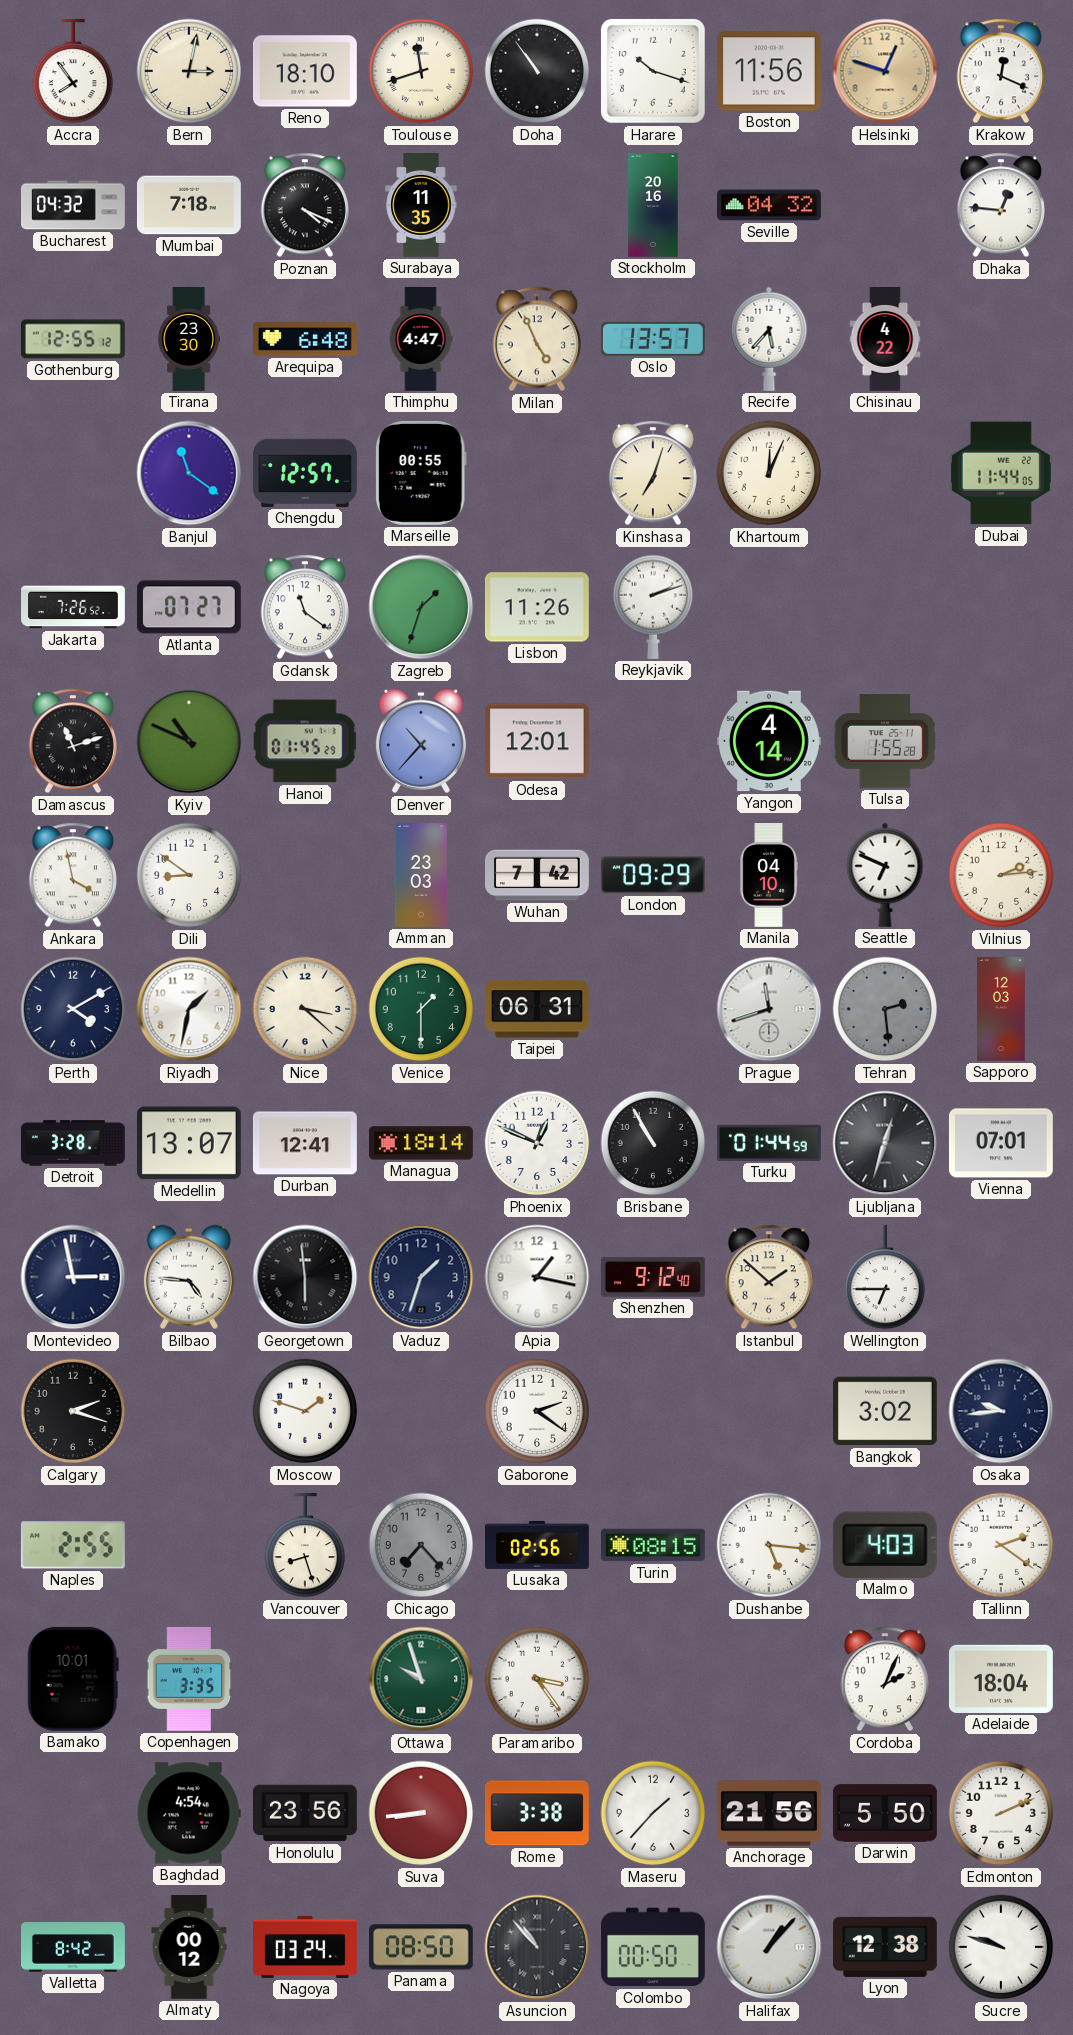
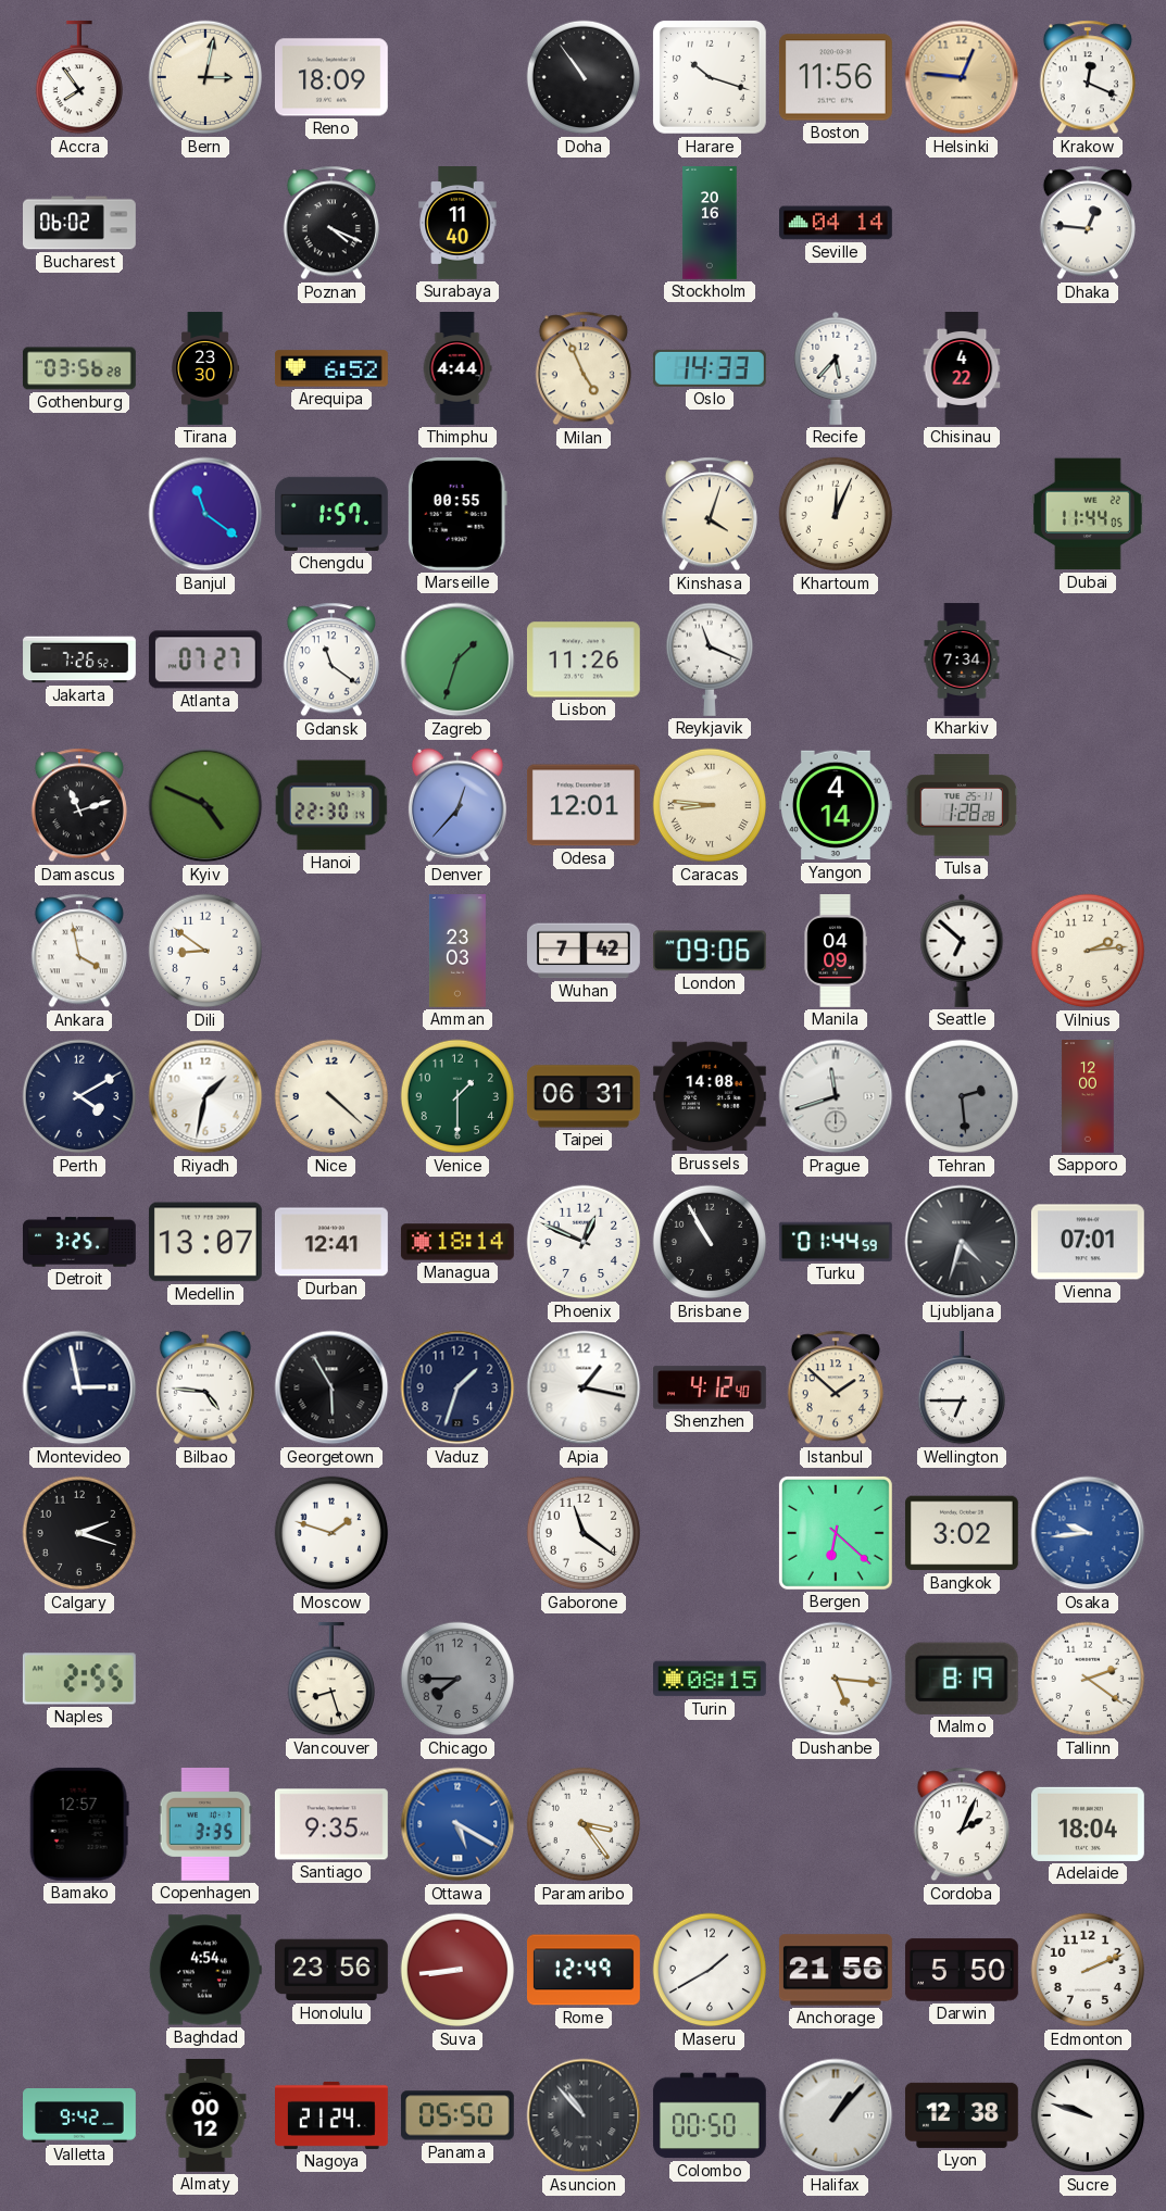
Reno: 18:10 -> 18:09 (331, 77)
Toulouse: 11:42 -> none (421, 71)
Helsinki: 12:48 -> 12:46 (962, 77)
Bucharest: 04:32 -> 06:02 (80, 223)
Mumbai: 7:18 -> none (189, 205)
Surabaya: 11:35 -> 11:40 (457, 224)
Seville: 04:32 -> 04:14 (837, 223)
Gothenburg: 12:55 -> 03:56 (79, 368)
Arequipa: 6:48 -> 6:52 (333, 368)
Thimphu: 4:47 -> 4:44 (457, 369)
Oslo: 13:57 -> 14:33 (710, 368)
Chengdu: 12:57 -> 1:57 (333, 514)
Kinshasa: 7:03 -> 4:03 (710, 514)
Reykjavik: 2:12 -> 11:19 (709, 659)
Kharkiv: none -> 7:34 (962, 659)
Kyiv: 10:49 -> 4:49 (205, 805)
Hanoi: 01:45 -> 22:30 (331, 805)
Denver: 10:37 -> 12:37 (457, 805)
Caracas: none -> 8:46 (710, 805)
Tulsa: 1:55 -> 1:28 (962, 805)
London: 09:29 -> 09:06 (710, 951)
Manila: 04:10 -> 04:09 (836, 952)
Seattle: 6:49 -> 6:52 (962, 951)
Nice: 3:22 -> 4:22 (331, 1096)
Brussels: none -> 14:08 (710, 1096)
Sapporo: 12:03 -> 12:00 (1088, 1097)
Detroit: 3:28 -> 3:25 (80, 1242)
Ljubljana: 12:33 -> 4:33 (962, 1242)
Georgetown: 5:59 -> 5:55 (331, 1387)
Shenzhen: 9:12 -> 4:12 (711, 1387)
Gaborone: 2:21 -> 11:21 (584, 1533)
Bergen: none -> 6:22 (836, 1533)
Osaka dial: navy -> blue (1088, 1533)
Chicago: 7:23 -> 7:45 (457, 1679)
Lusaka: 02:56 -> none (538, 1545)
Malmo: 4:03 -> 8:19 (962, 1679)
Bamako: 10:01 -> 12:57 (79, 1824)
Santiago: none -> 9:35 (331, 1824)
Ottawa: 9:57 -> 5:20 (457, 1824)
Ottawa dial: green -> blue (457, 1824)
Rome: 3:38 -> 12:49 (584, 1970)
Maseru: 1:37 -> 1:40 (710, 1970)
Valletta: 8:42 -> 9:42 (80, 2116)
Nagoya: 03:24 -> 21:24 (333, 2115)
Panama: 08:50 -> 05:50 (457, 2115)
